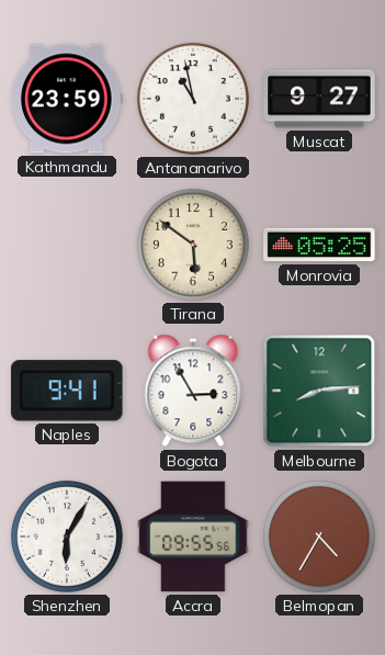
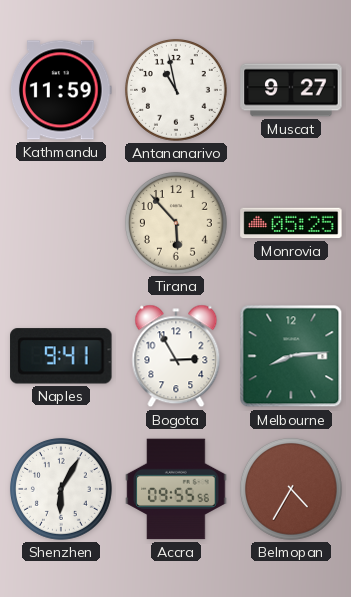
Kathmandu: 23:59 -> 11:59 (62, 90)
Tirana: 5:51 -> 5:53 (176, 223)
